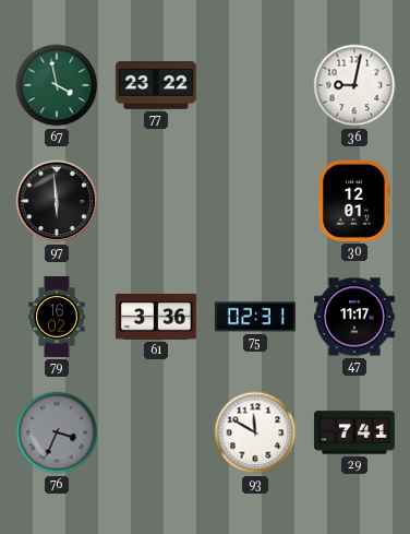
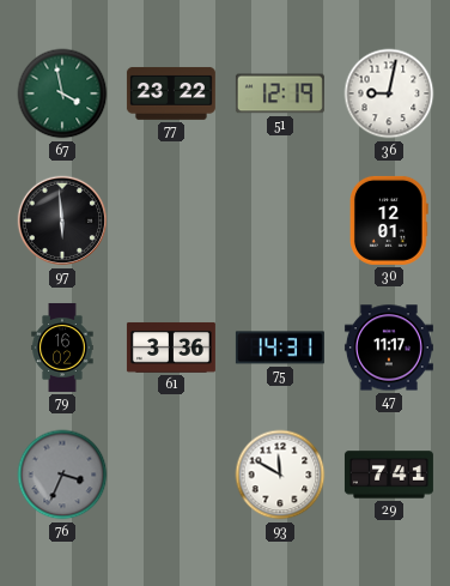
51: none -> 12:19 (280, 93)
75: 02:31 -> 14:31 (280, 348)
